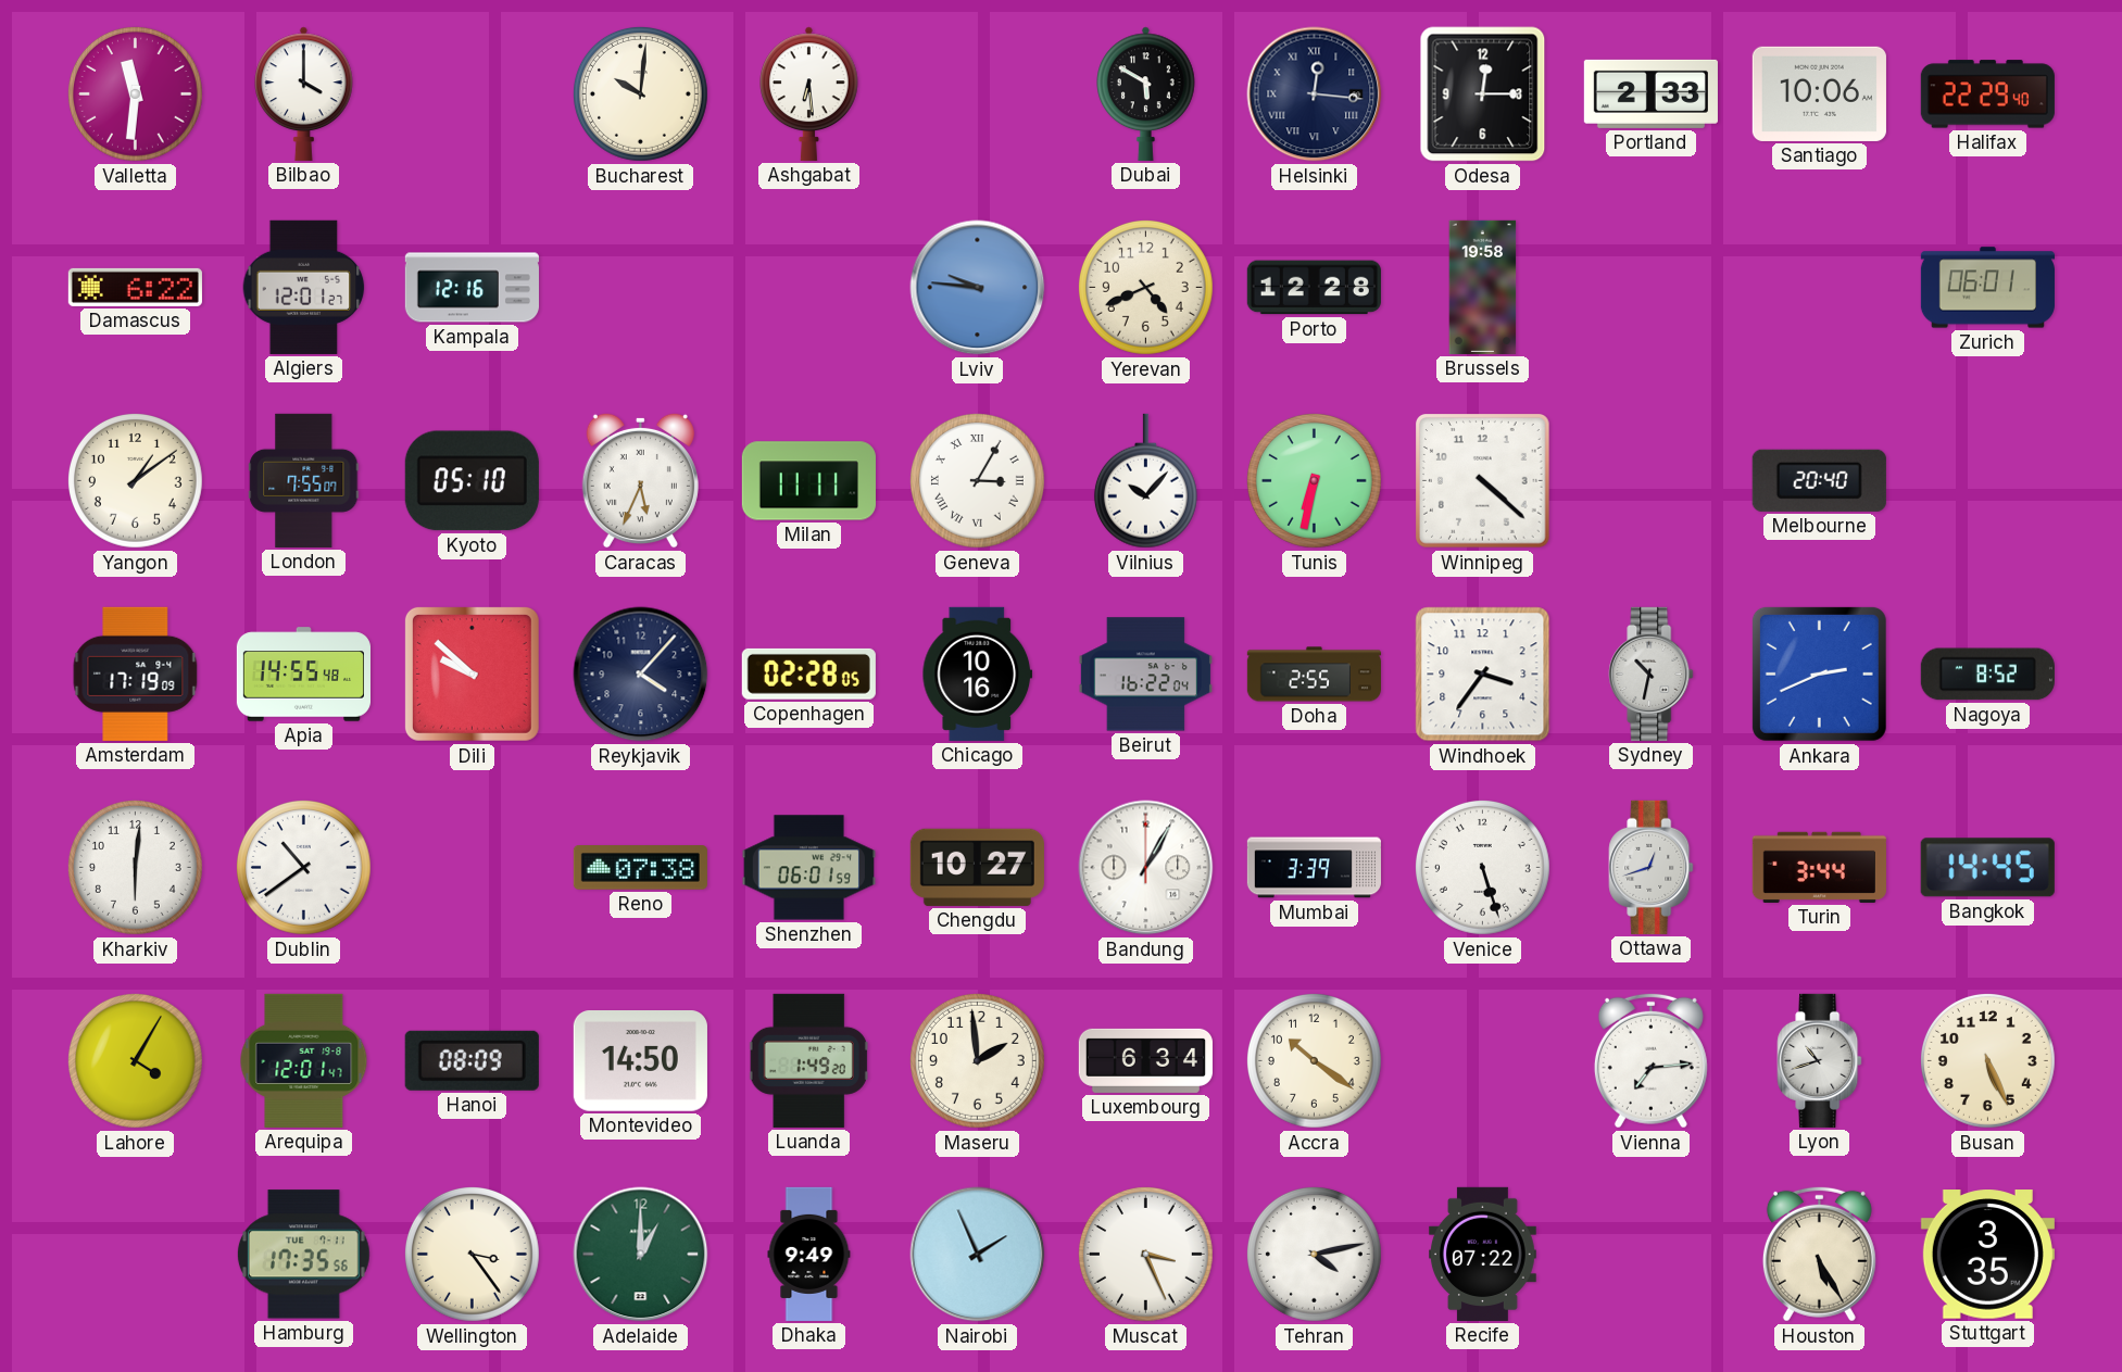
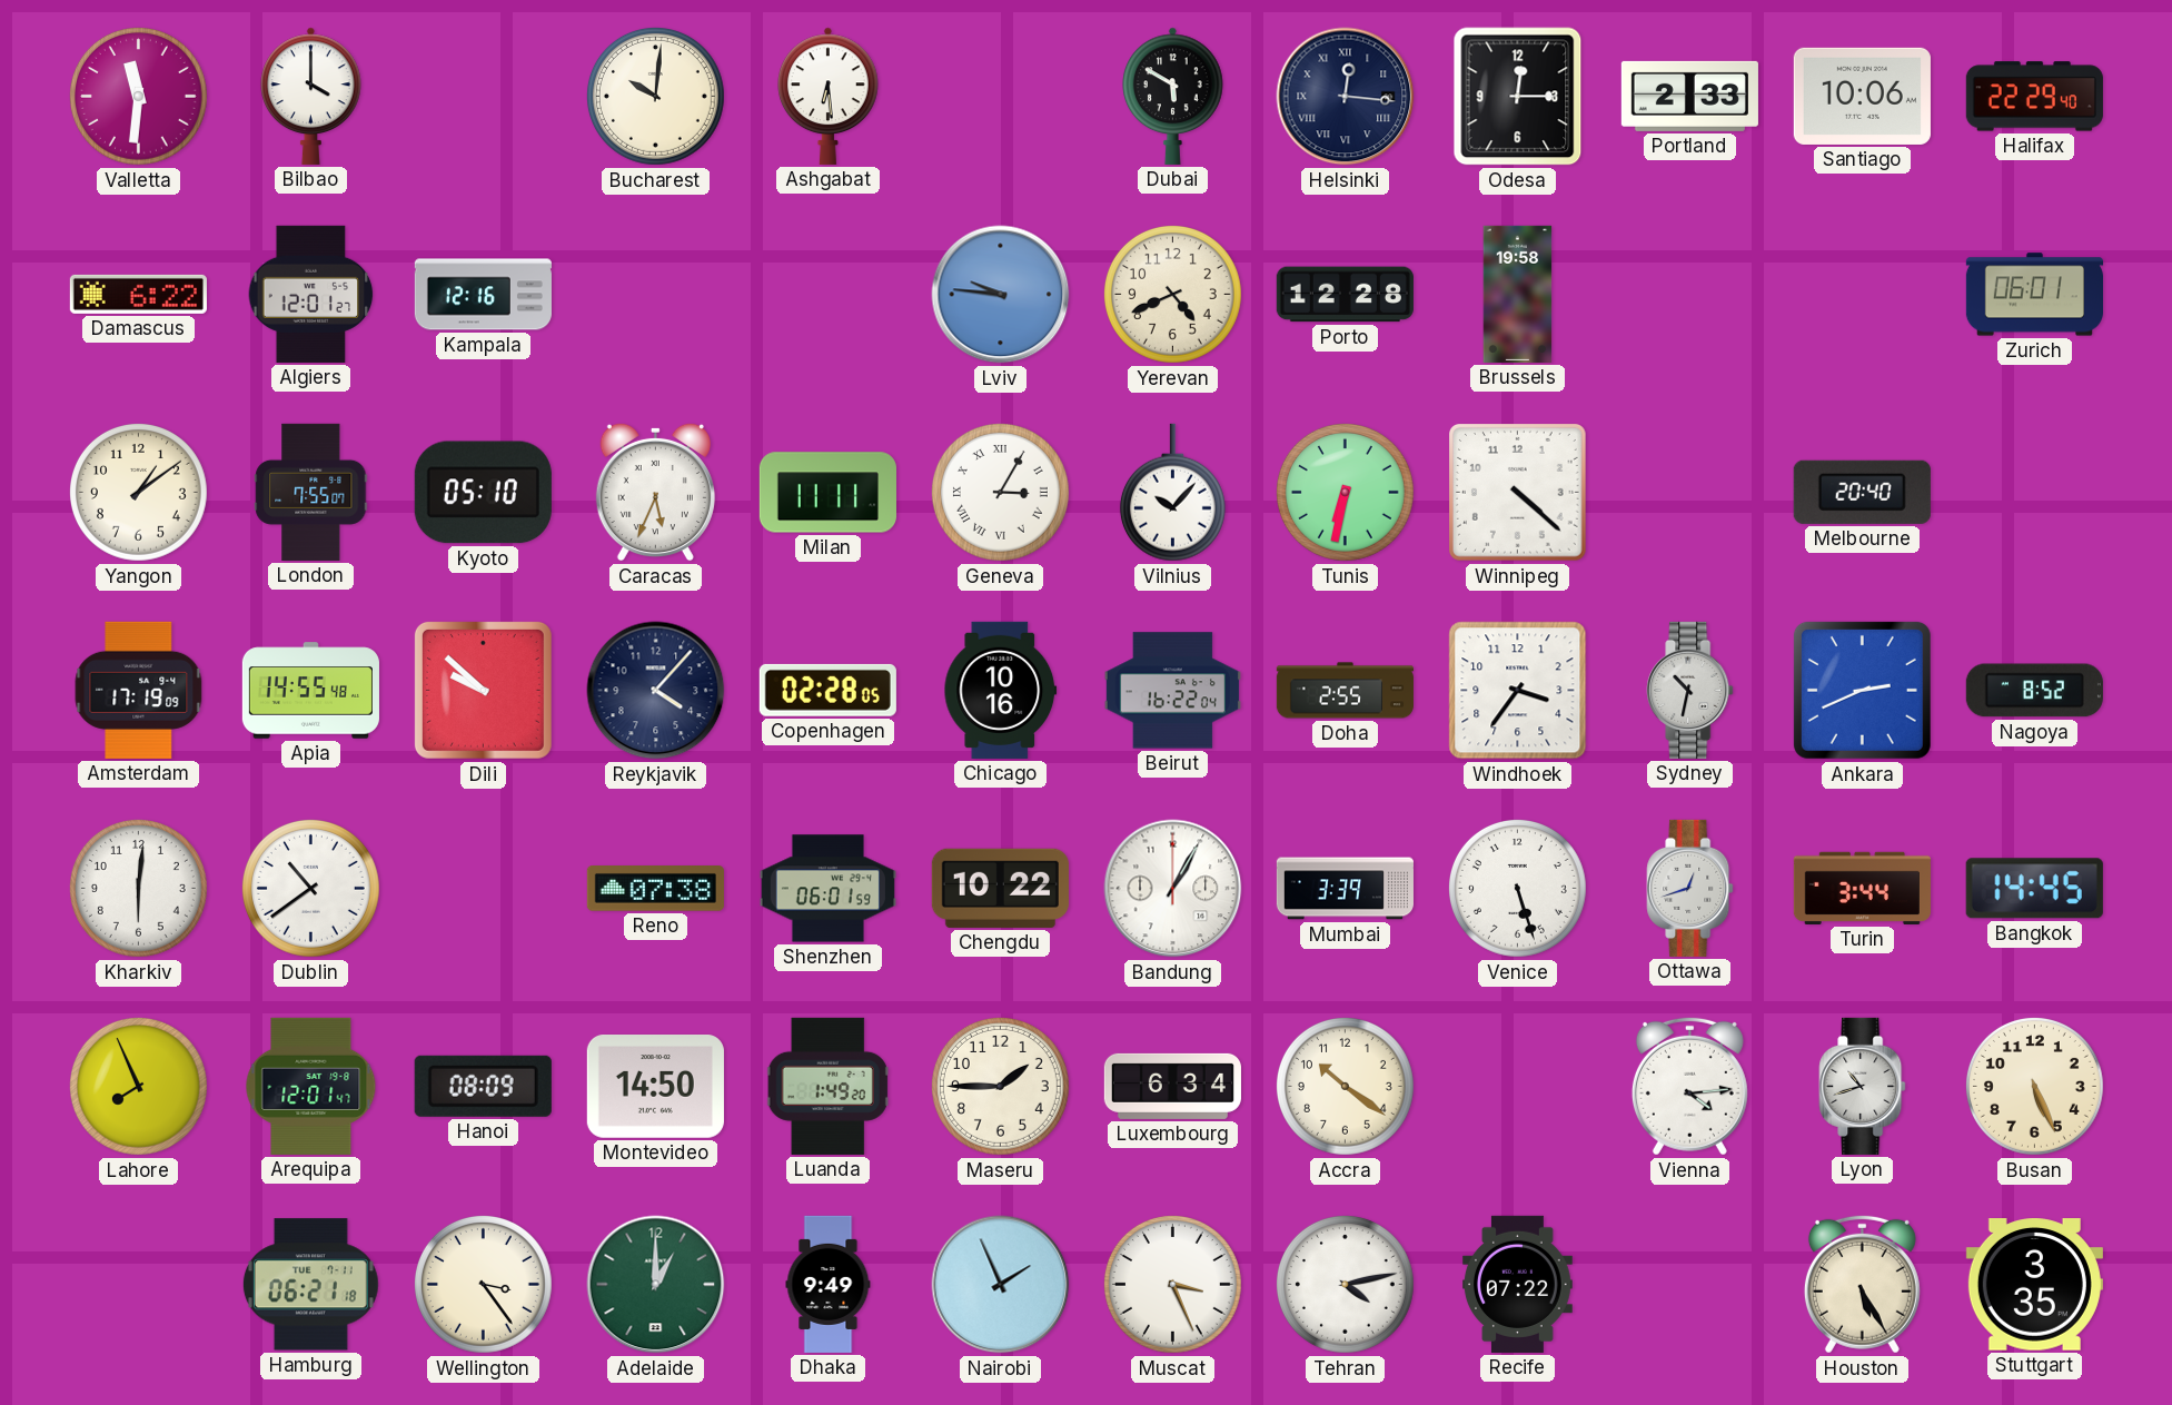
Chengdu: 10:27 -> 10:22 (1000, 888)
Lahore: 4:05 -> 7:56 (138, 1086)
Maseru: 1:59 -> 1:45 (1000, 1086)
Vienna: 7:14 -> 4:14 (1689, 1086)
Hamburg: 17:35 -> 06:21 (310, 1285)
